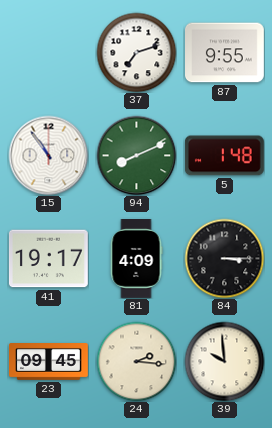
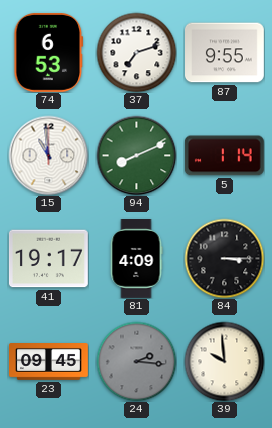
74: none -> 6:53 (49, 52)
15: 10:54 -> 10:59 (48, 155)
5: 1:48 -> 1:14 (224, 156)
24 dial: cream -> grey (136, 361)
